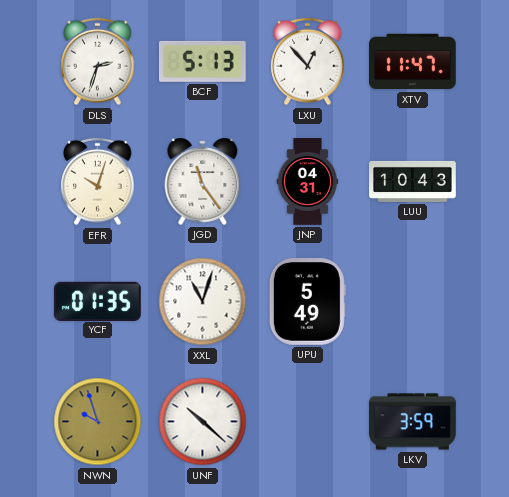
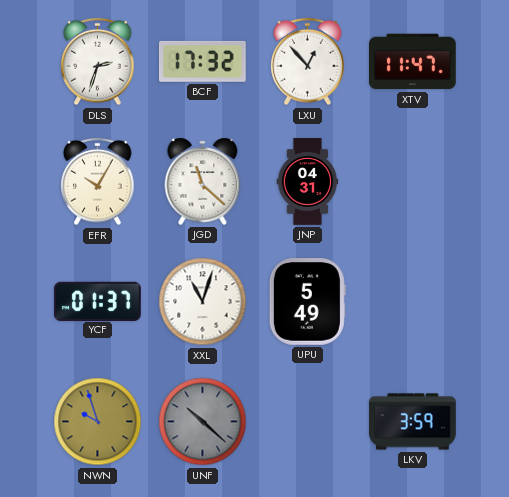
BCF: 5:13 -> 17:32 (202, 61)
EFR: 10:03 -> 10:05 (98, 182)
JGD: 11:24 -> 11:22 (203, 181)
LUU: 10:43 -> none (413, 181)
YCF: 01:35 -> 01:37 (98, 301)
UNF dial: white -> grey (203, 422)
